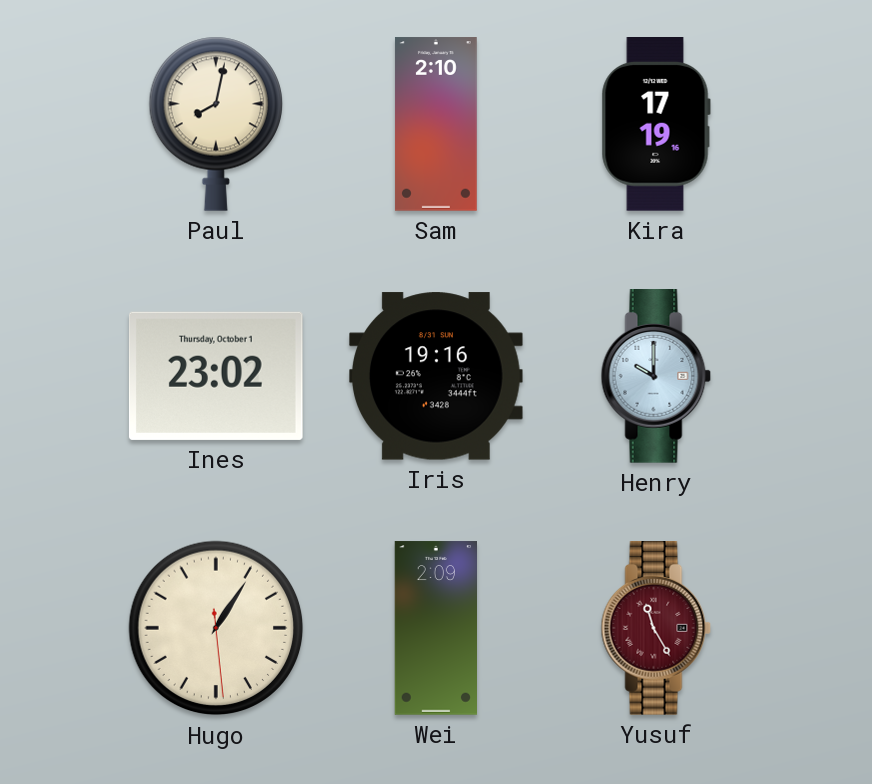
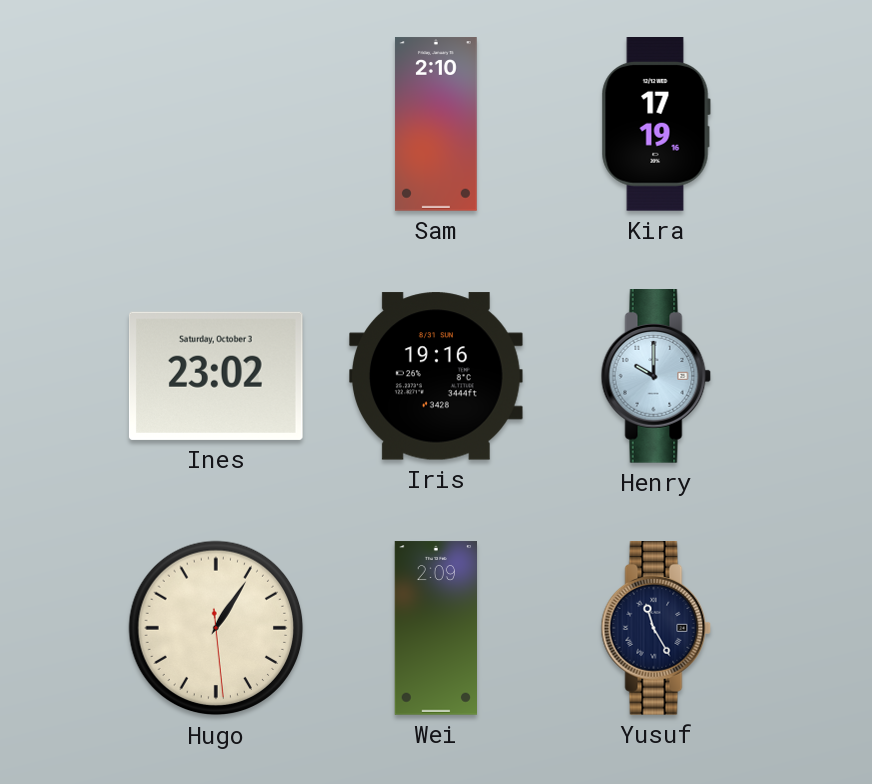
Paul: 8:02 -> none (215, 124)
Ines date: Thursday, October 1 -> Saturday, October 3 (216, 376)
Yusuf dial: burgundy -> navy (656, 629)
